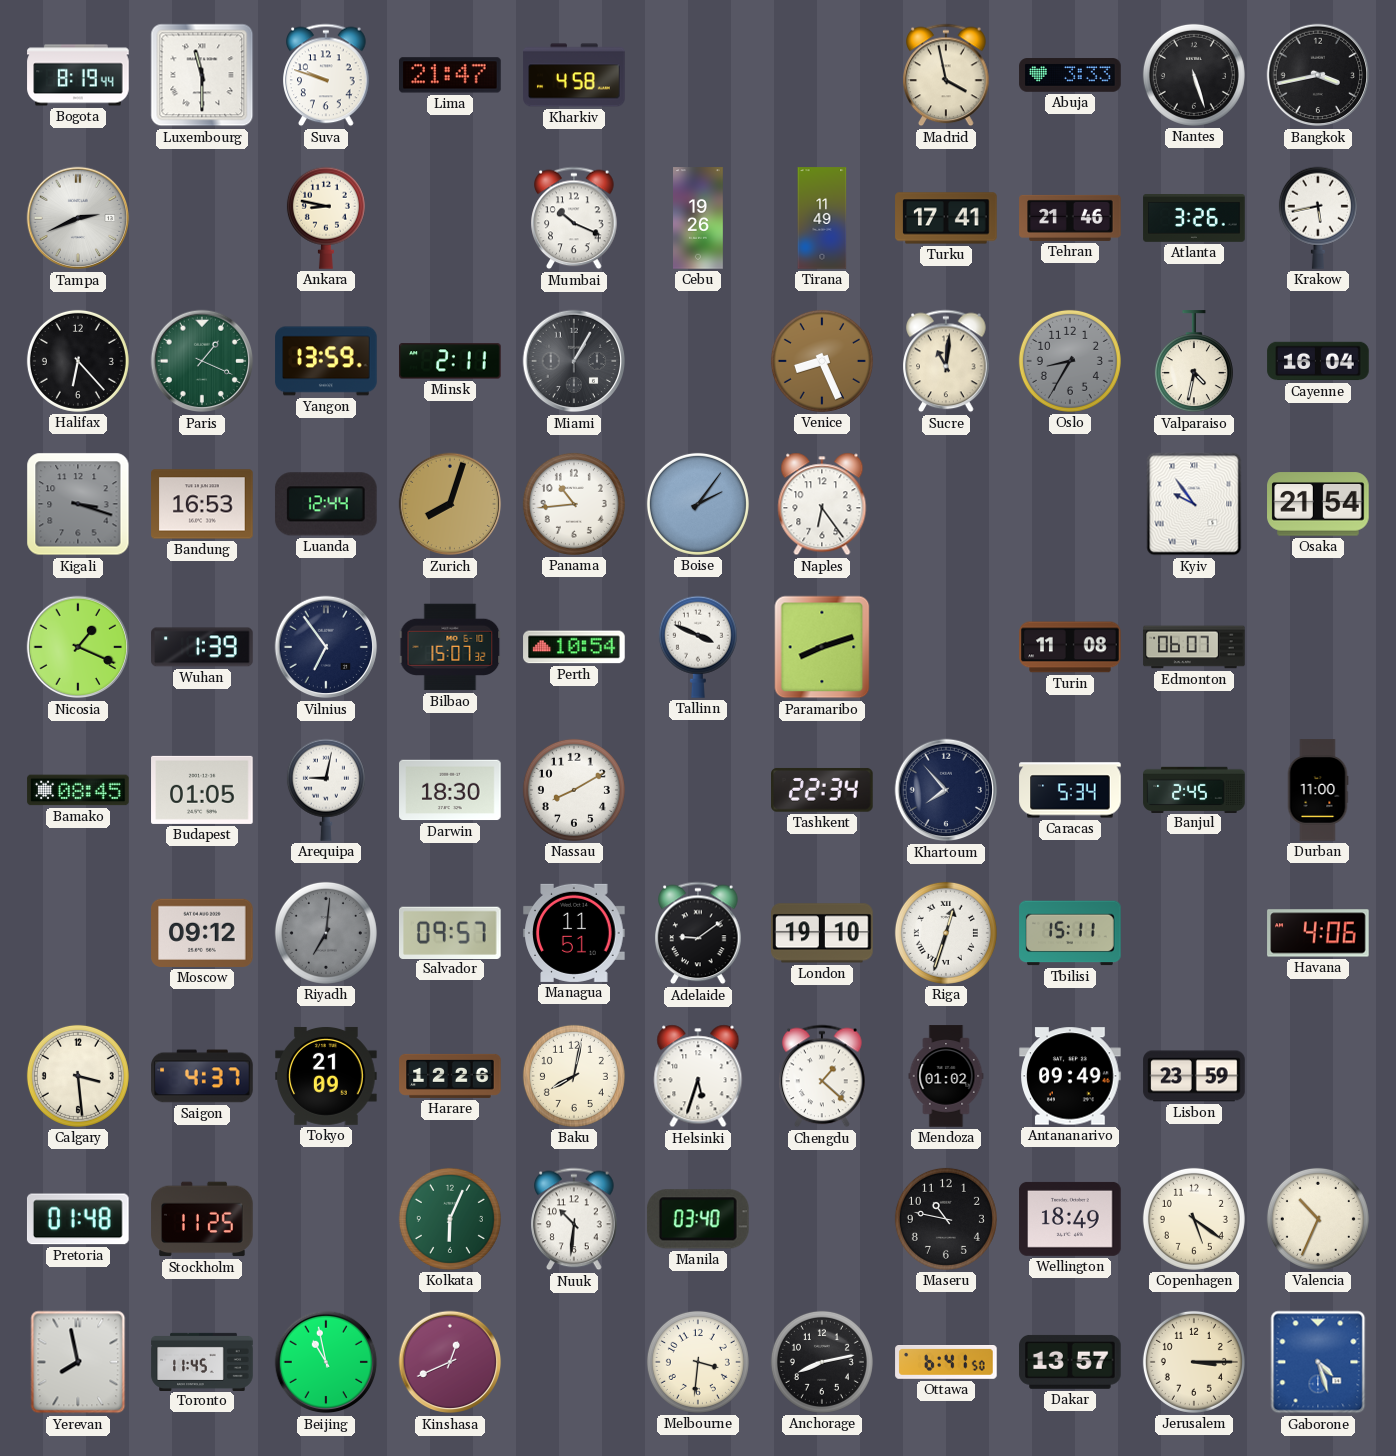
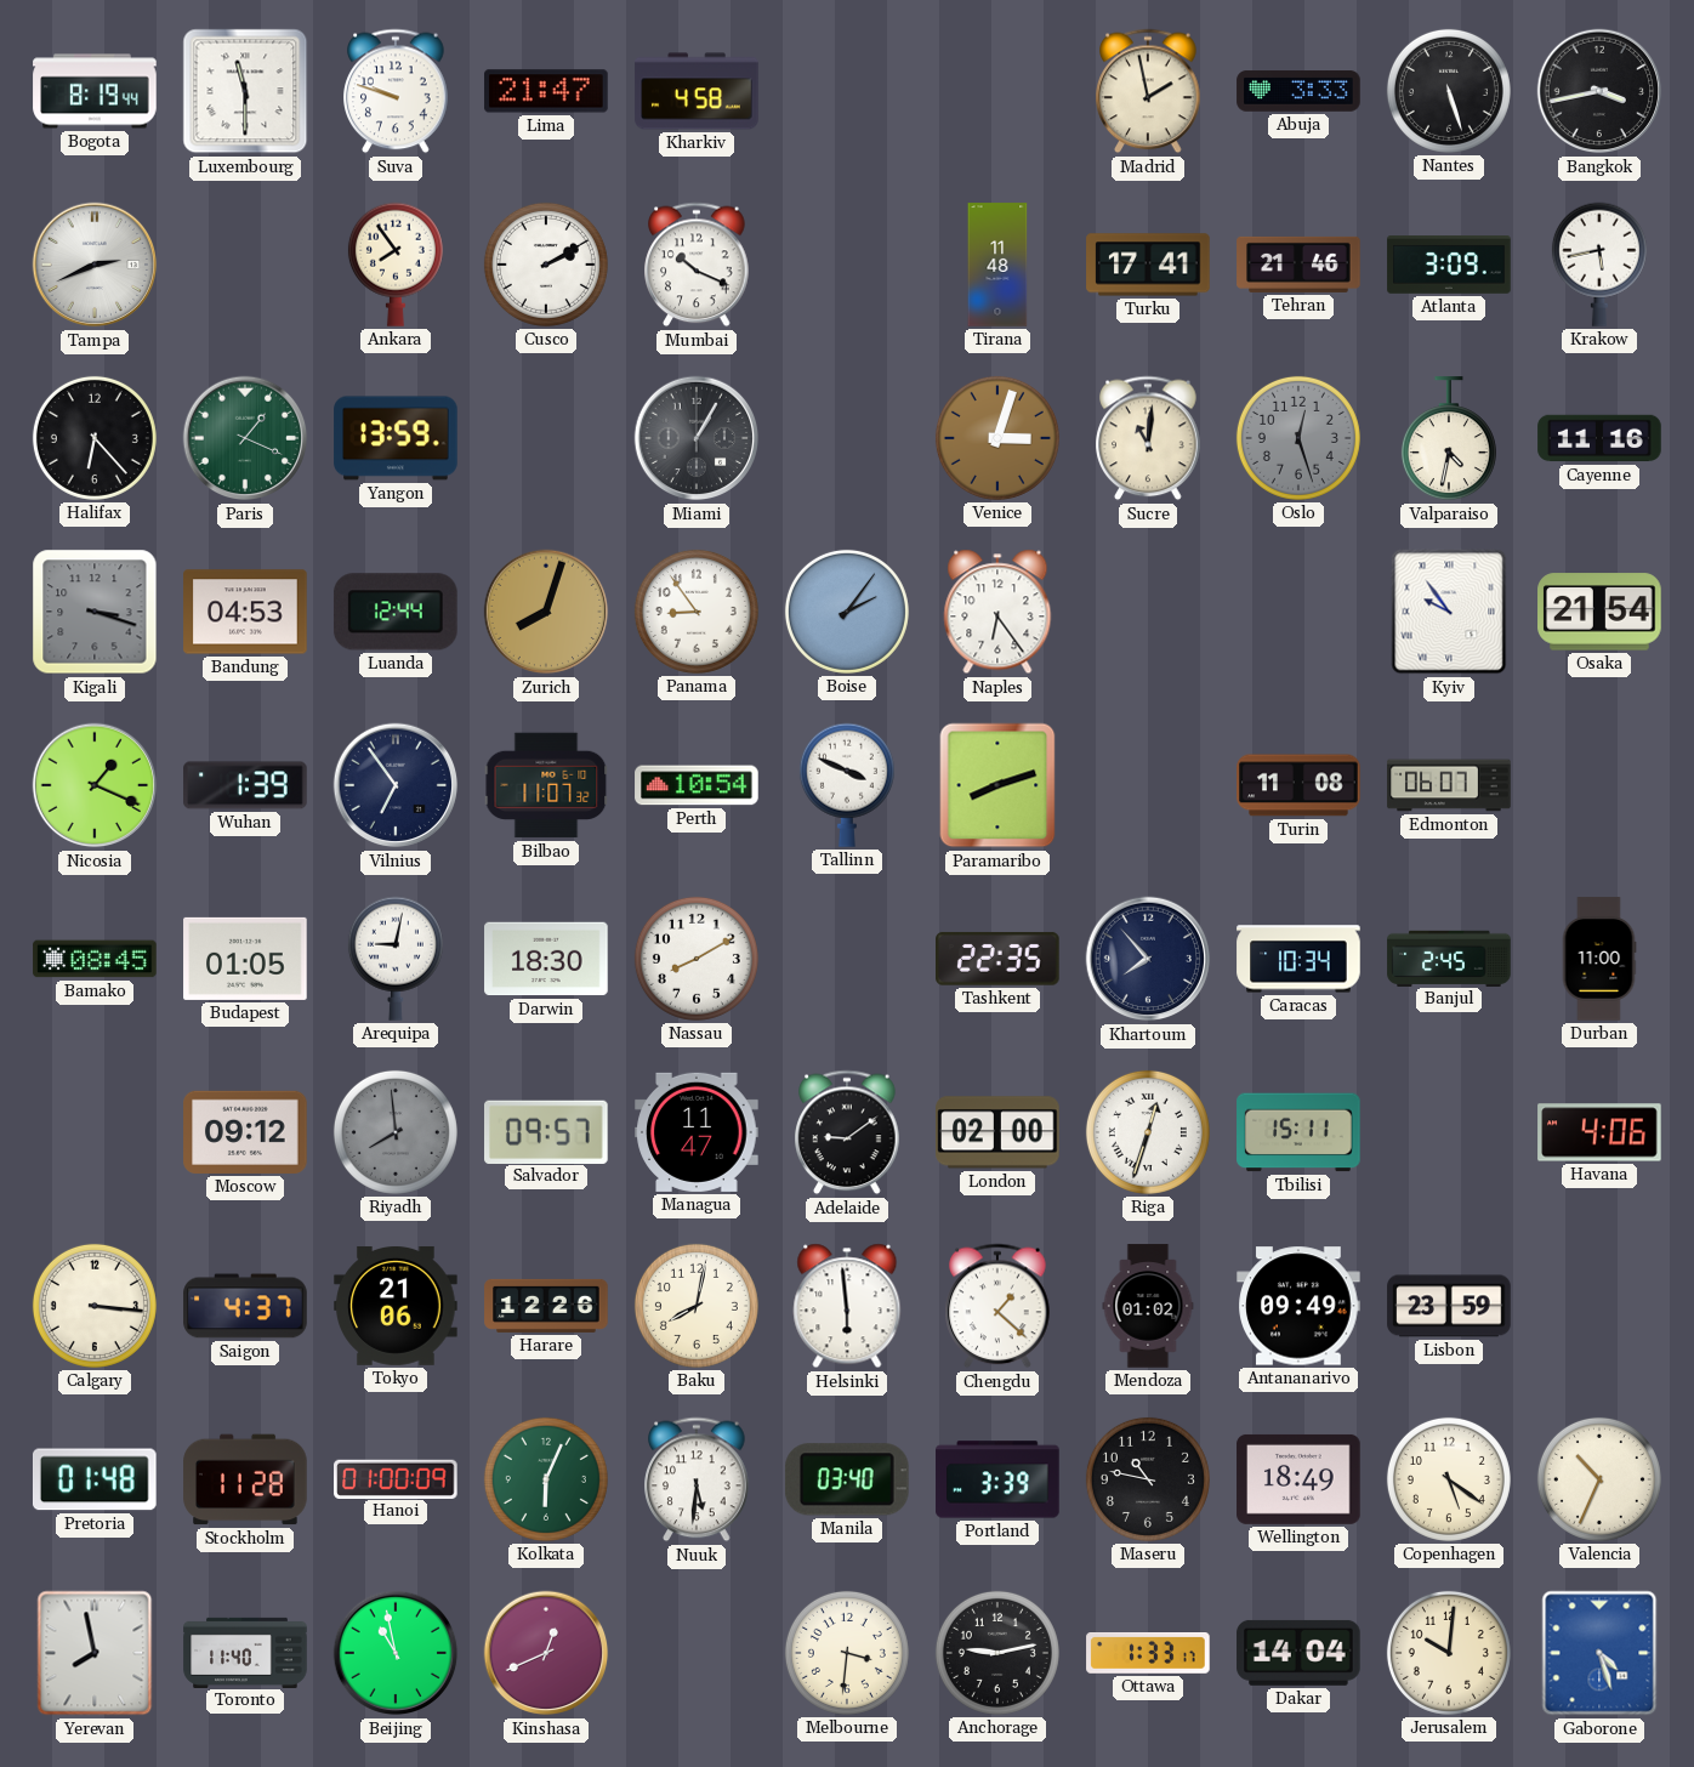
Madrid: 3:58 -> 1:58 (1148, 91)
Ankara: 8:47 -> 7:54 (396, 265)
Cusco: none -> 2:10 (546, 265)
Cebu: 19:26 -> none (699, 218)
Tirana: 11:49 -> 11:48 (997, 265)
Atlanta: 3:26 -> 3:09 (1449, 266)
Minsk: 2:11 -> none (450, 361)
Venice: 8:26 -> 3:03 (997, 438)
Oslo: 8:35 -> 12:27 (1298, 438)
Cayenne: 16:04 -> 11:16 (1599, 438)
Bandung: 16:53 -> 04:53 (245, 612)
Panama: 10:44 -> 8:54 (697, 612)
Bilbao: 15:07 -> 11:07 (546, 785)
Tashkent: 22:34 -> 22:35 (999, 959)
Caracas: 5:34 -> 10:34 (1298, 959)
Riyadh: 7:01 -> 7:59 (396, 1132)
Managua: 11:51 -> 11:47 (697, 1132)
London: 19:10 -> 02:00 (997, 1132)
Calgary: 3:29 -> 3:16 (95, 1306)
Tokyo: 21:09 -> 21:06 (396, 1306)
Helsinki: 5:33 -> 5:59 (847, 1306)
Stockholm: 11:25 -> 11:28 (245, 1479)
Hanoi: none -> 01:00 (396, 1478)
Nuuk: 10:31 -> 5:31 (697, 1479)
Portland: none -> 3:39 (997, 1479)
Toronto: 11:45 -> 11:40 (245, 1652)
Anchorage: 8:13 -> 9:13 (997, 1653)
Ottawa: 6:41 -> 1:33 (1148, 1654)
Dakar: 13:57 -> 14:04 (1298, 1653)
Jerusalem: 3:15 -> 10:01 (1449, 1653)
